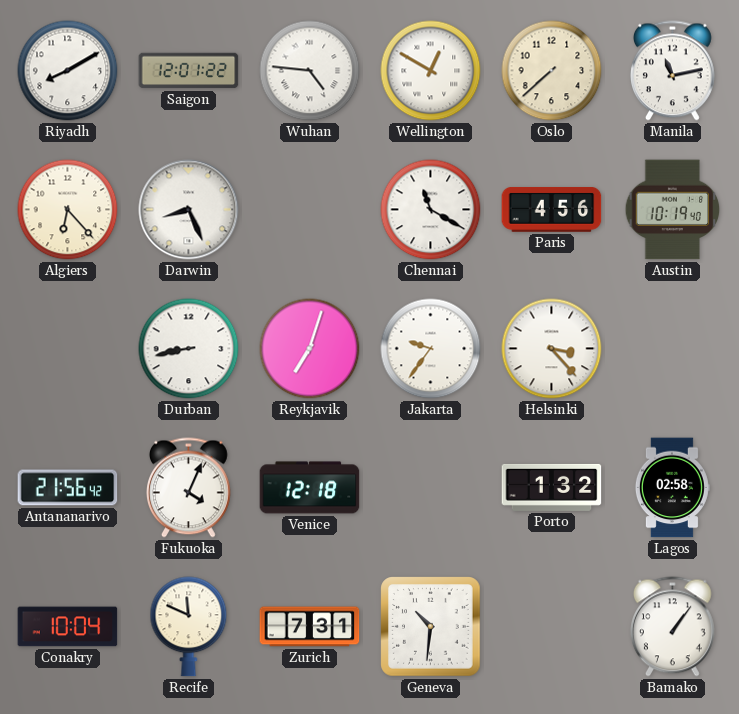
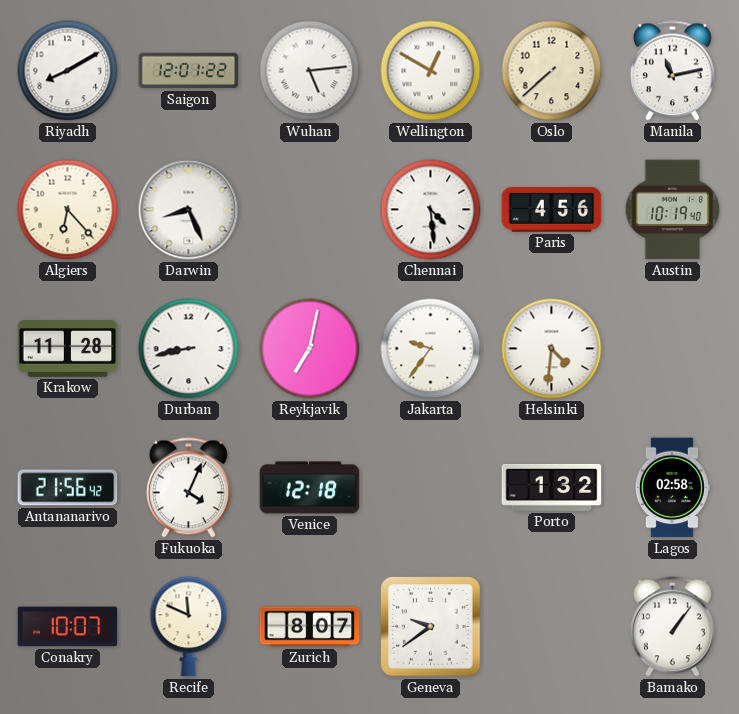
Wuhan: 4:46 -> 5:14 (310, 71)
Chennai: 11:20 -> 4:29 (431, 210)
Krakow: none -> 11:28 (68, 349)
Reykjavik: 7:03 -> 7:02 (310, 349)
Helsinki: 3:23 -> 4:31 (552, 349)
Conakry: 10:04 -> 10:07 (68, 627)
Zurich: 7:31 -> 8:07 (310, 627)
Geneva: 10:31 -> 9:39 (431, 627)
